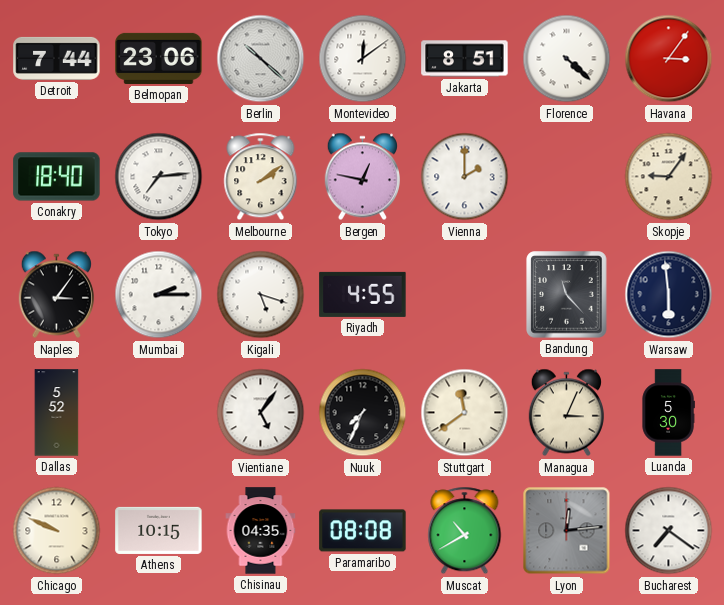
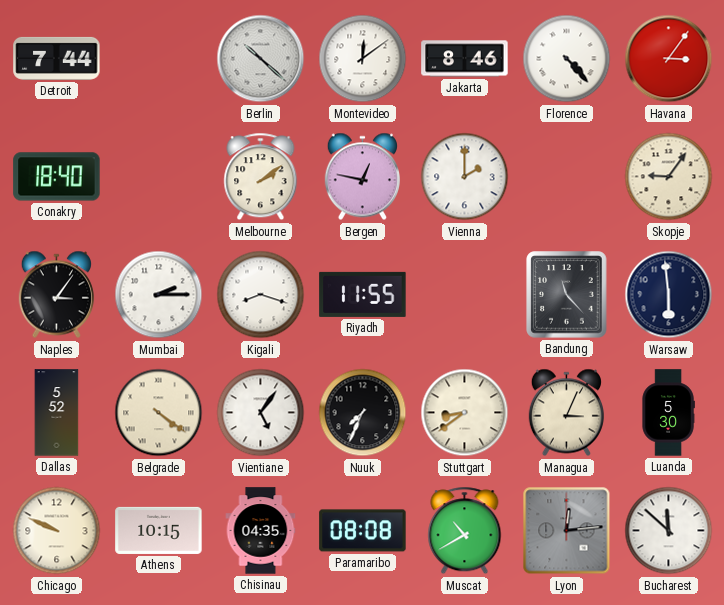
Belmopan: 23:06 -> none (159, 58)
Jakarta: 8:51 -> 8:46 (465, 59)
Florence: 4:22 -> 4:23 (567, 59)
Tokyo: 7:14 -> none (159, 177)
Kigali: 5:18 -> 8:18 (261, 295)
Riyadh: 4:55 -> 11:55 (363, 294)
Belgrade: none -> 4:21 (159, 413)
Stuttgart: 11:39 -> 8:39 (465, 413)
Bucharest: 7:21 -> 11:52 (669, 531)
